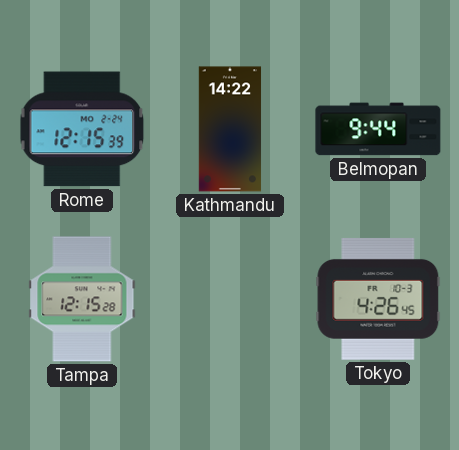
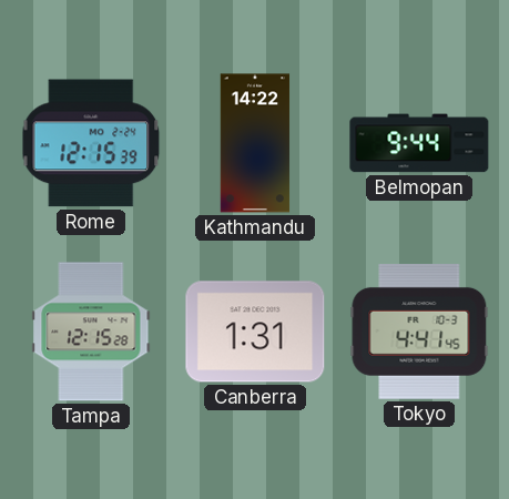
Canberra: none -> 1:31 (255, 332)
Tokyo: 4:26 -> 4:41 (419, 332)
